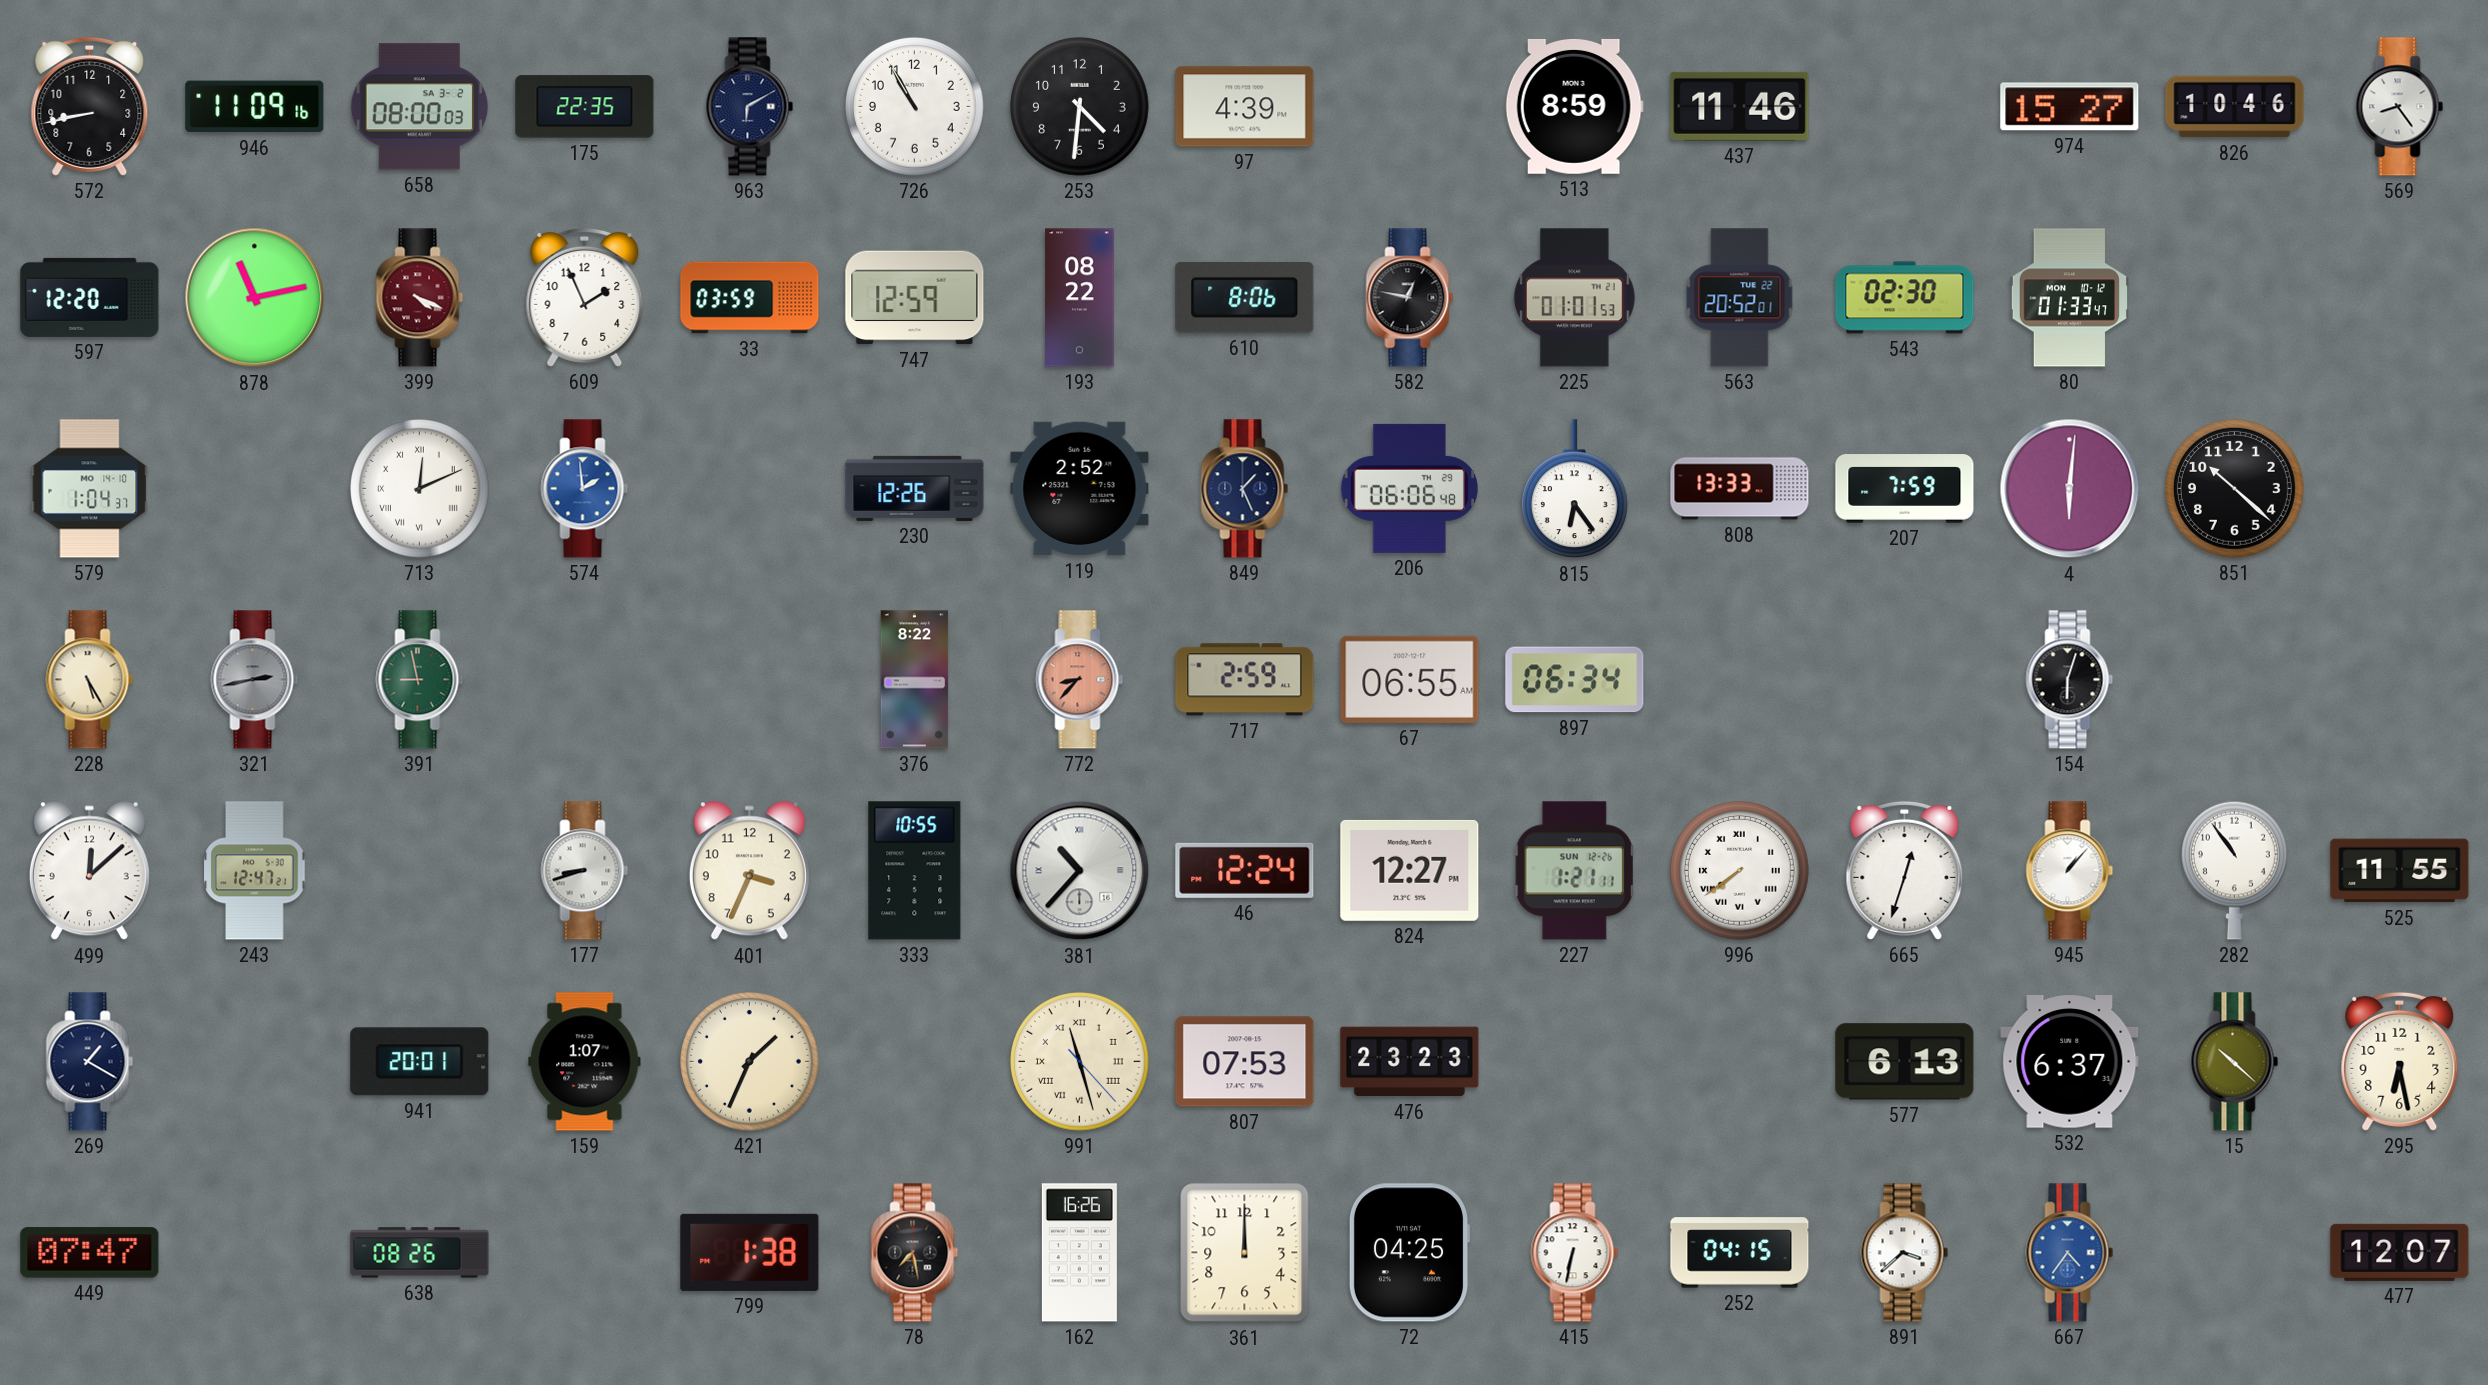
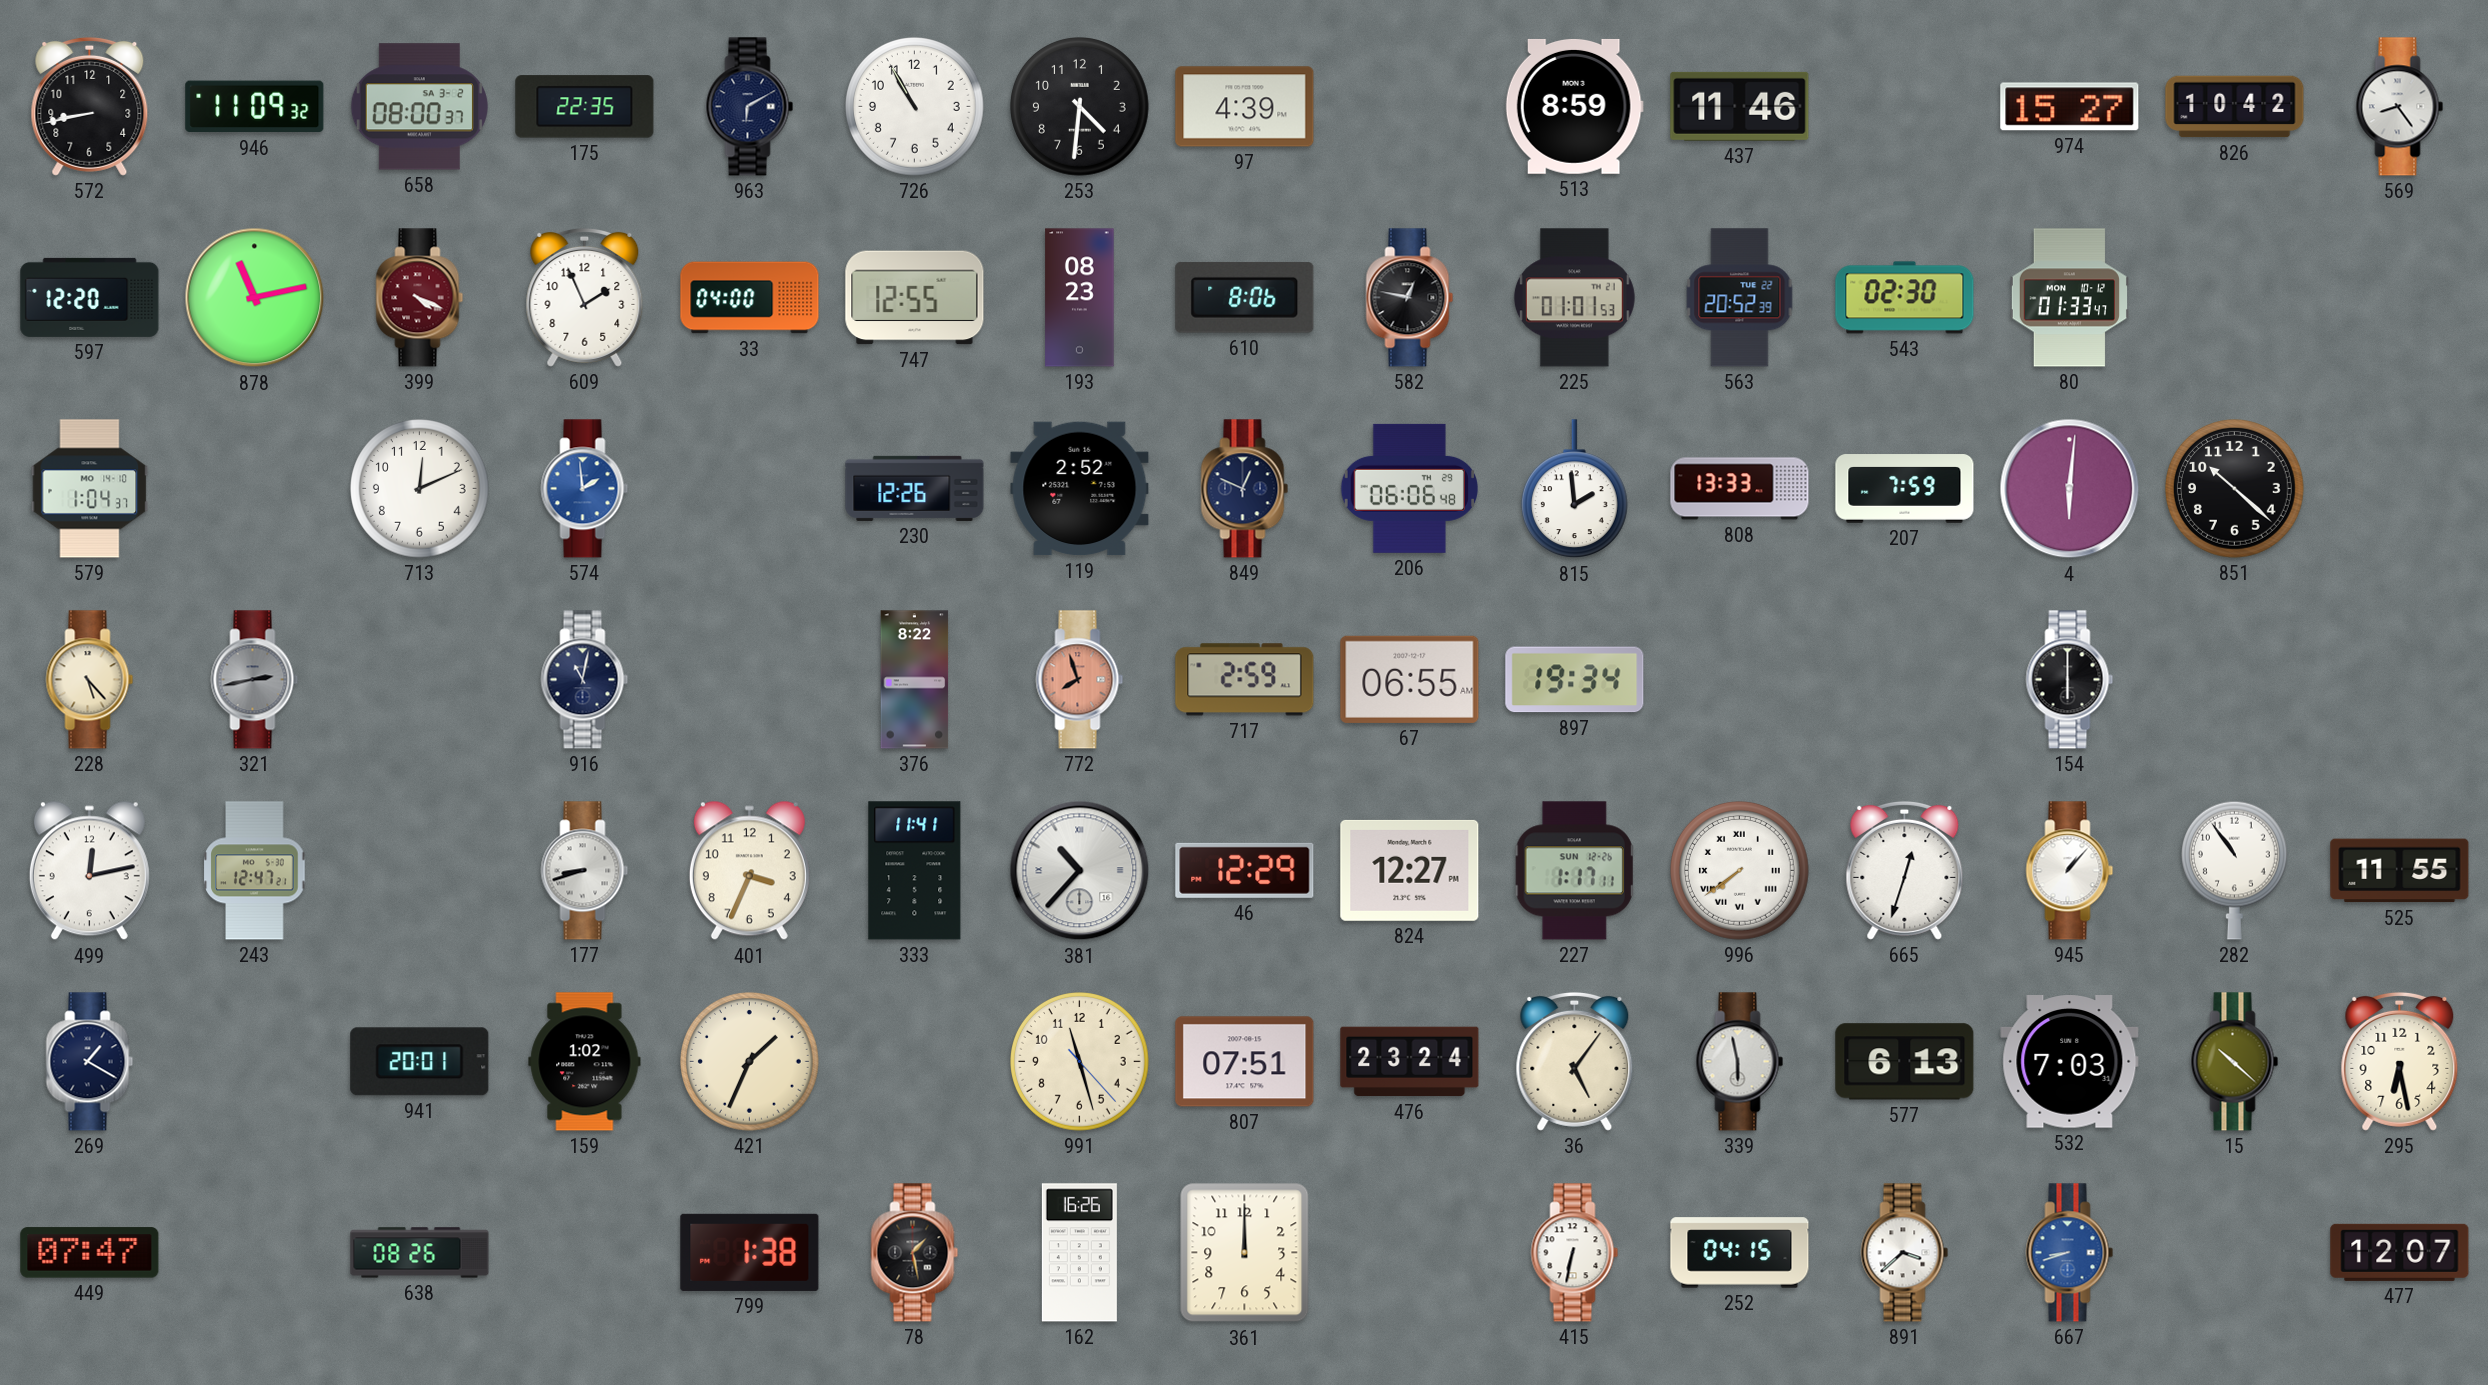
946: 11:09:16 -> 11:09:32 (255, 107)
658: 08:00:03 -> 08:00:37 (419, 107)
826: 10:46 -> 10:42 (2235, 107)
33: 03:59 -> 04:00 (750, 298)
747: 12:59 -> 12:55 (915, 298)
193: 08:22 -> 08:23 (1080, 298)
563: 20:52:01 -> 20:52:39 (1740, 298)
713 numerals: Roman -> Arabic (420, 489)
849: 1:26 -> 12:49 (1245, 489)
815: 6:24 -> 1:59 (1574, 489)
228: 5:25 -> 5:23 (90, 680)
391: 8:58 -> none (420, 680)
916: none -> 11:02 (585, 680)
772: 8:37 -> 7:57 (1080, 680)
897: 06:34 -> 19:34 (1575, 680)
154: 6:03 -> 6:00 (2070, 680)
499: 12:08 -> 12:13 (89, 871)
333: 10:55 -> 11:41 (915, 871)
46: 12:24 -> 12:29 (1245, 870)
227: 1:21 -> 1:17 (1575, 871)
159: 1:07 -> 1:02 (585, 1062)
991 numerals: Roman -> Arabic (1080, 1062)
807: 07:53 -> 07:51 (1245, 1062)
476: 23:23 -> 23:24 (1410, 1062)
36: none -> 5:06 (1575, 1061)
339: none -> 5:58 (1740, 1062)
532: 6:37 -> 7:03 (2070, 1062)
78: 7:28 -> 1:28 (915, 1253)
72: 04:25 -> none (1409, 1253)
667: 4:36 -> 8:42 (2070, 1253)
